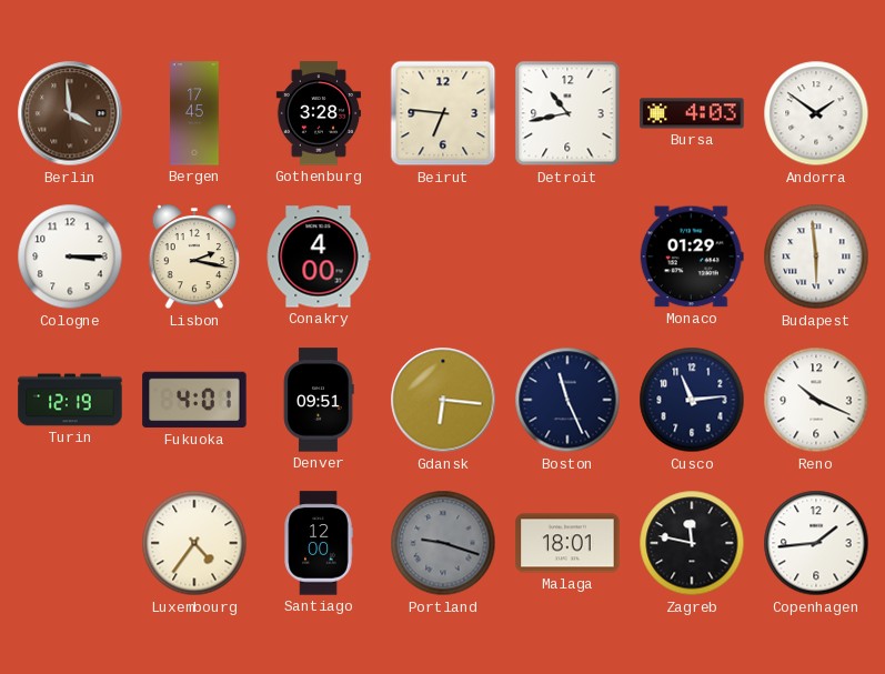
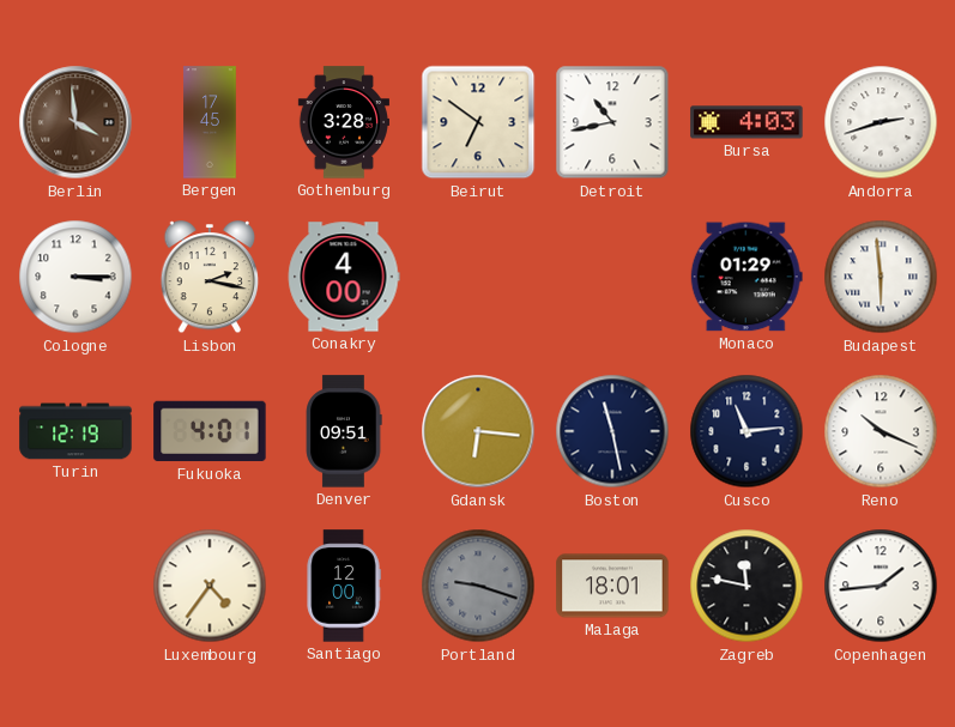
Beirut: 6:46 -> 6:51 (478, 122)
Andorra: 1:51 -> 2:42 (881, 122)
Boston: 11:26 -> 11:28 (612, 431)
